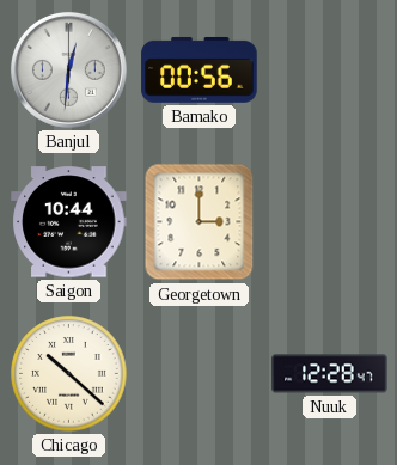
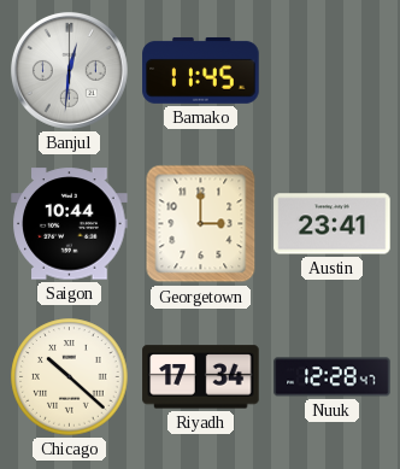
Bamako: 00:56 -> 11:45 (201, 70)
Austin: none -> 23:41 (333, 224)
Riyadh: none -> 17:34 (201, 377)
